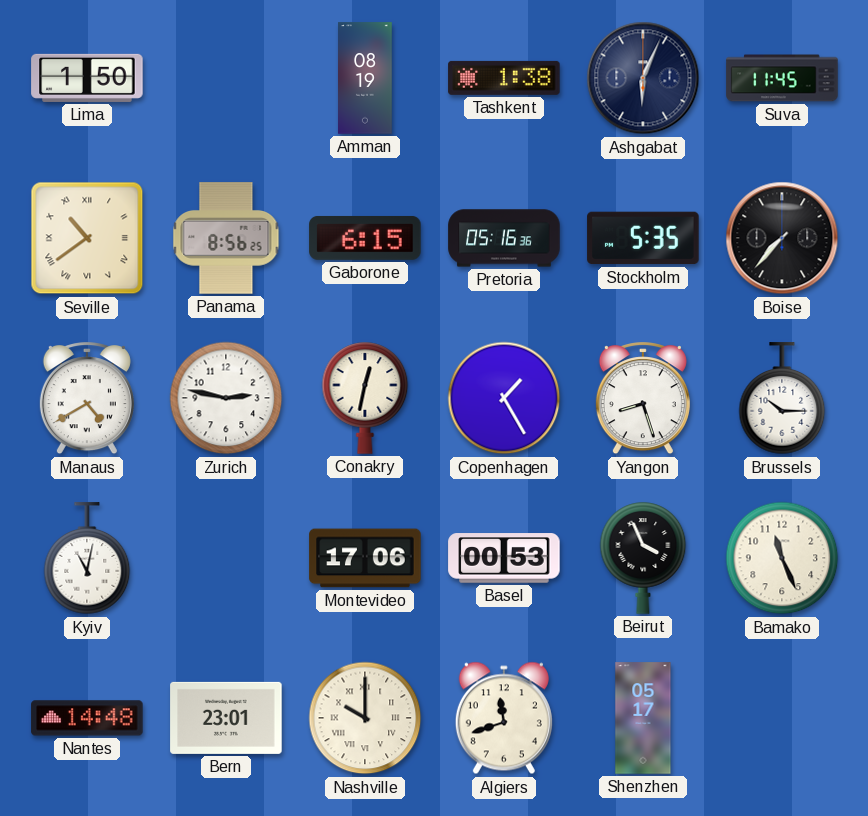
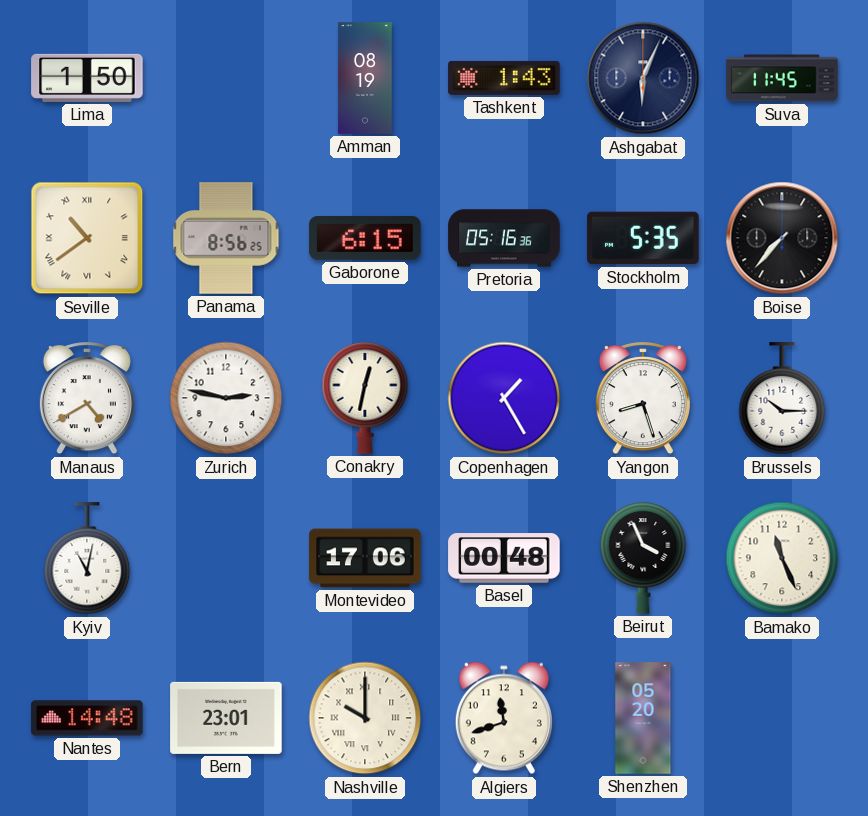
Tashkent: 1:38 -> 1:43 (504, 78)
Basel: 00:53 -> 00:48 (504, 558)
Shenzhen: 05:17 -> 05:20 (643, 718)
